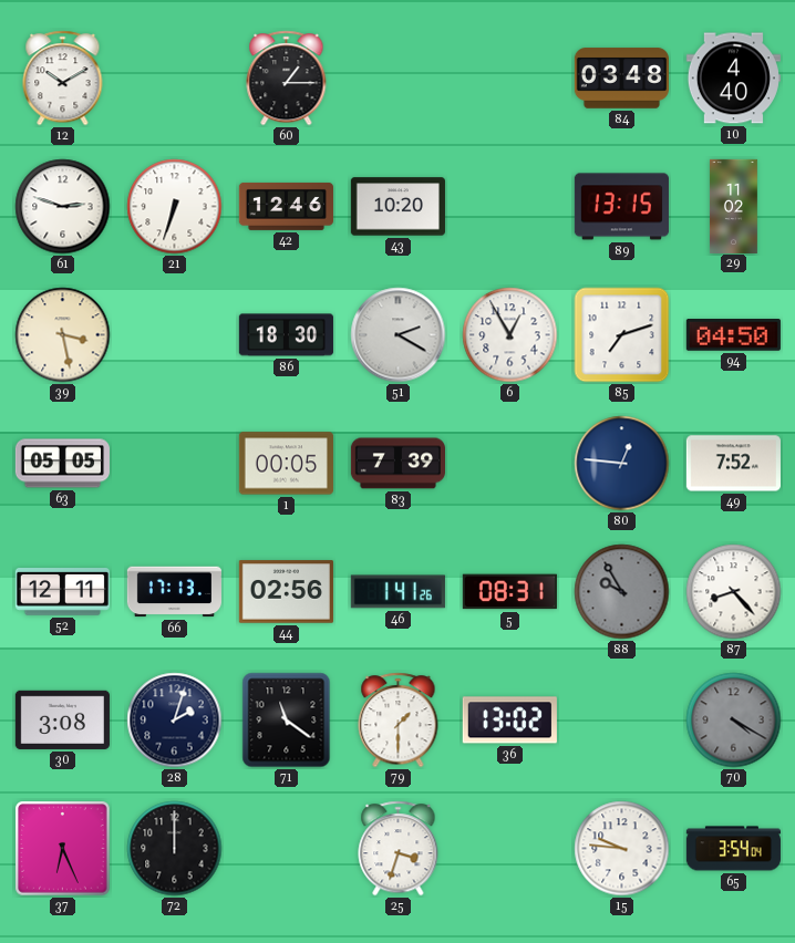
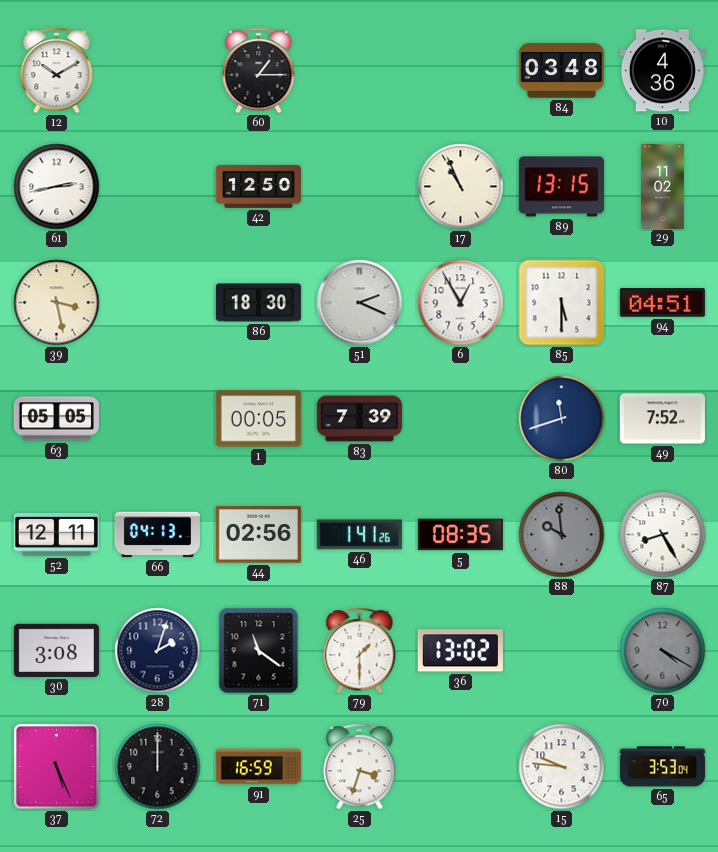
10: 4:40 -> 4:36 (662, 71)
61: 2:48 -> 2:43 (57, 187)
21: 6:33 -> none (175, 207)
42: 12:46 -> 12:50 (258, 186)
43: 10:20 -> none (397, 207)
17: none -> 10:56 (461, 187)
51: 2:20 -> 2:19 (360, 303)
85: 7:12 -> 5:30 (562, 303)
94: 04:50 -> 04:51 (662, 303)
80: 12:46 -> 11:42 (562, 419)
66: 17:13 -> 04:13 (157, 535)
5: 08:31 -> 08:35 (460, 535)
88: 9:55 -> 9:59 (562, 535)
87: 8:23 -> 8:25 (663, 535)
37: 6:26 -> 5:26 (57, 767)
91: none -> 16:59 (258, 767)
65: 3:54 -> 3:53 (662, 767)
